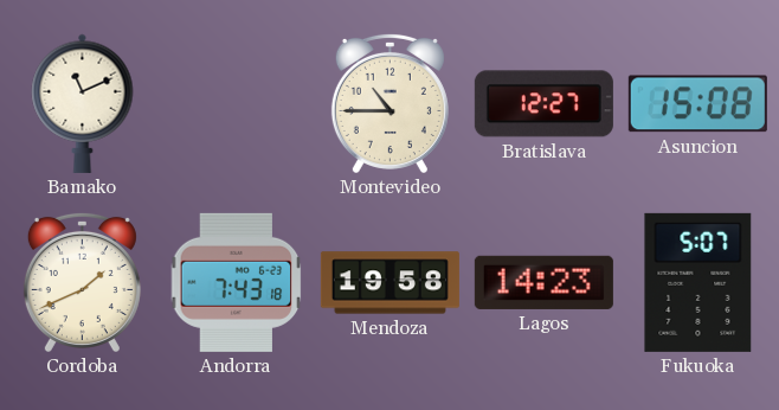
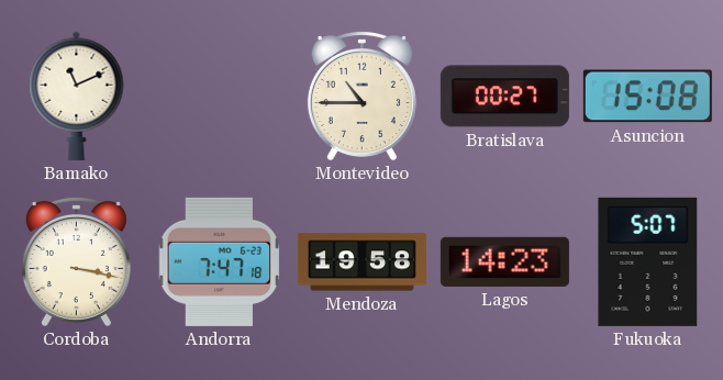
Bratislava: 12:27 -> 00:27 (504, 97)
Cordoba: 1:41 -> 3:17 (76, 261)
Andorra: 7:43 -> 7:47 (220, 261)
